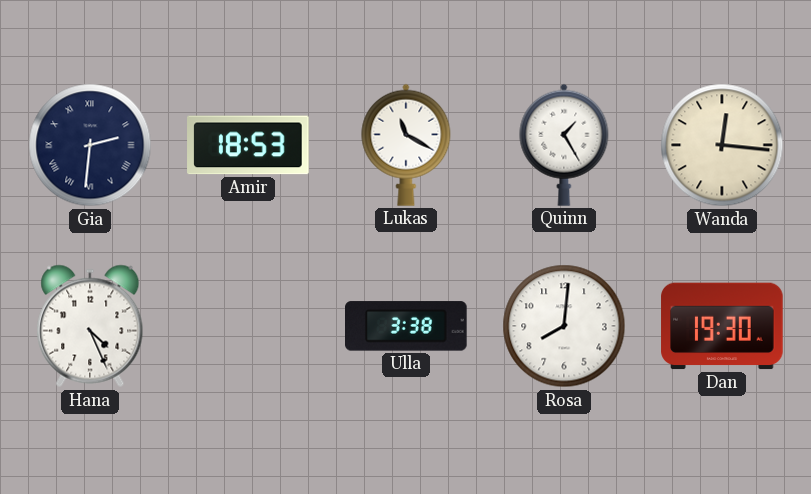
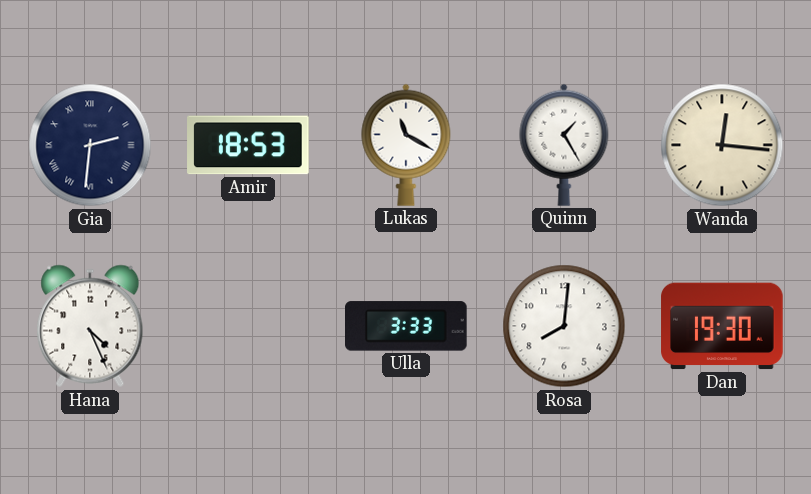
Ulla: 3:38 -> 3:33 (406, 326)
